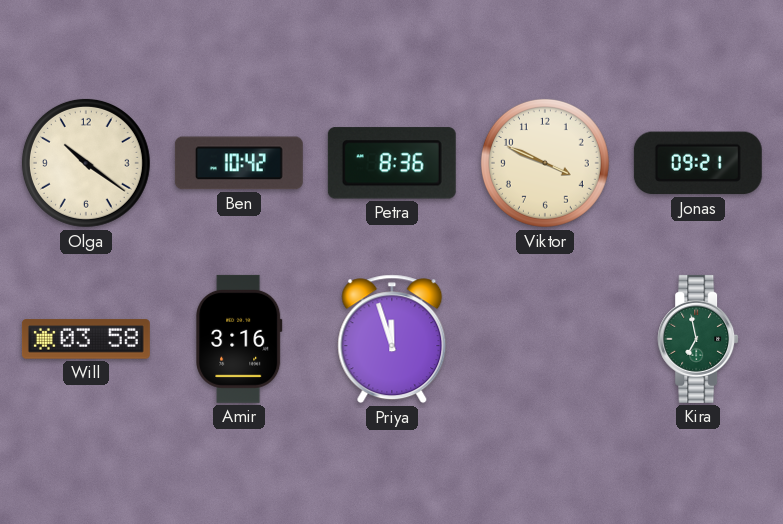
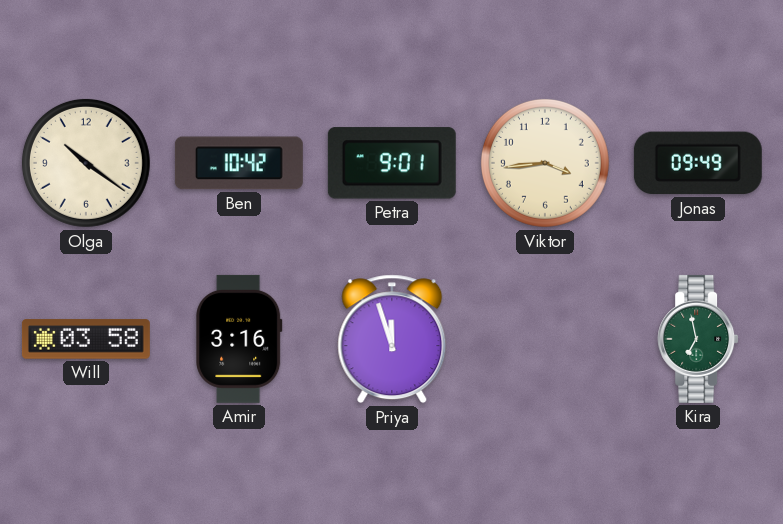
Petra: 8:36 -> 9:01 (392, 163)
Viktor: 3:49 -> 3:44 (545, 163)
Jonas: 09:21 -> 09:49 (698, 163)
